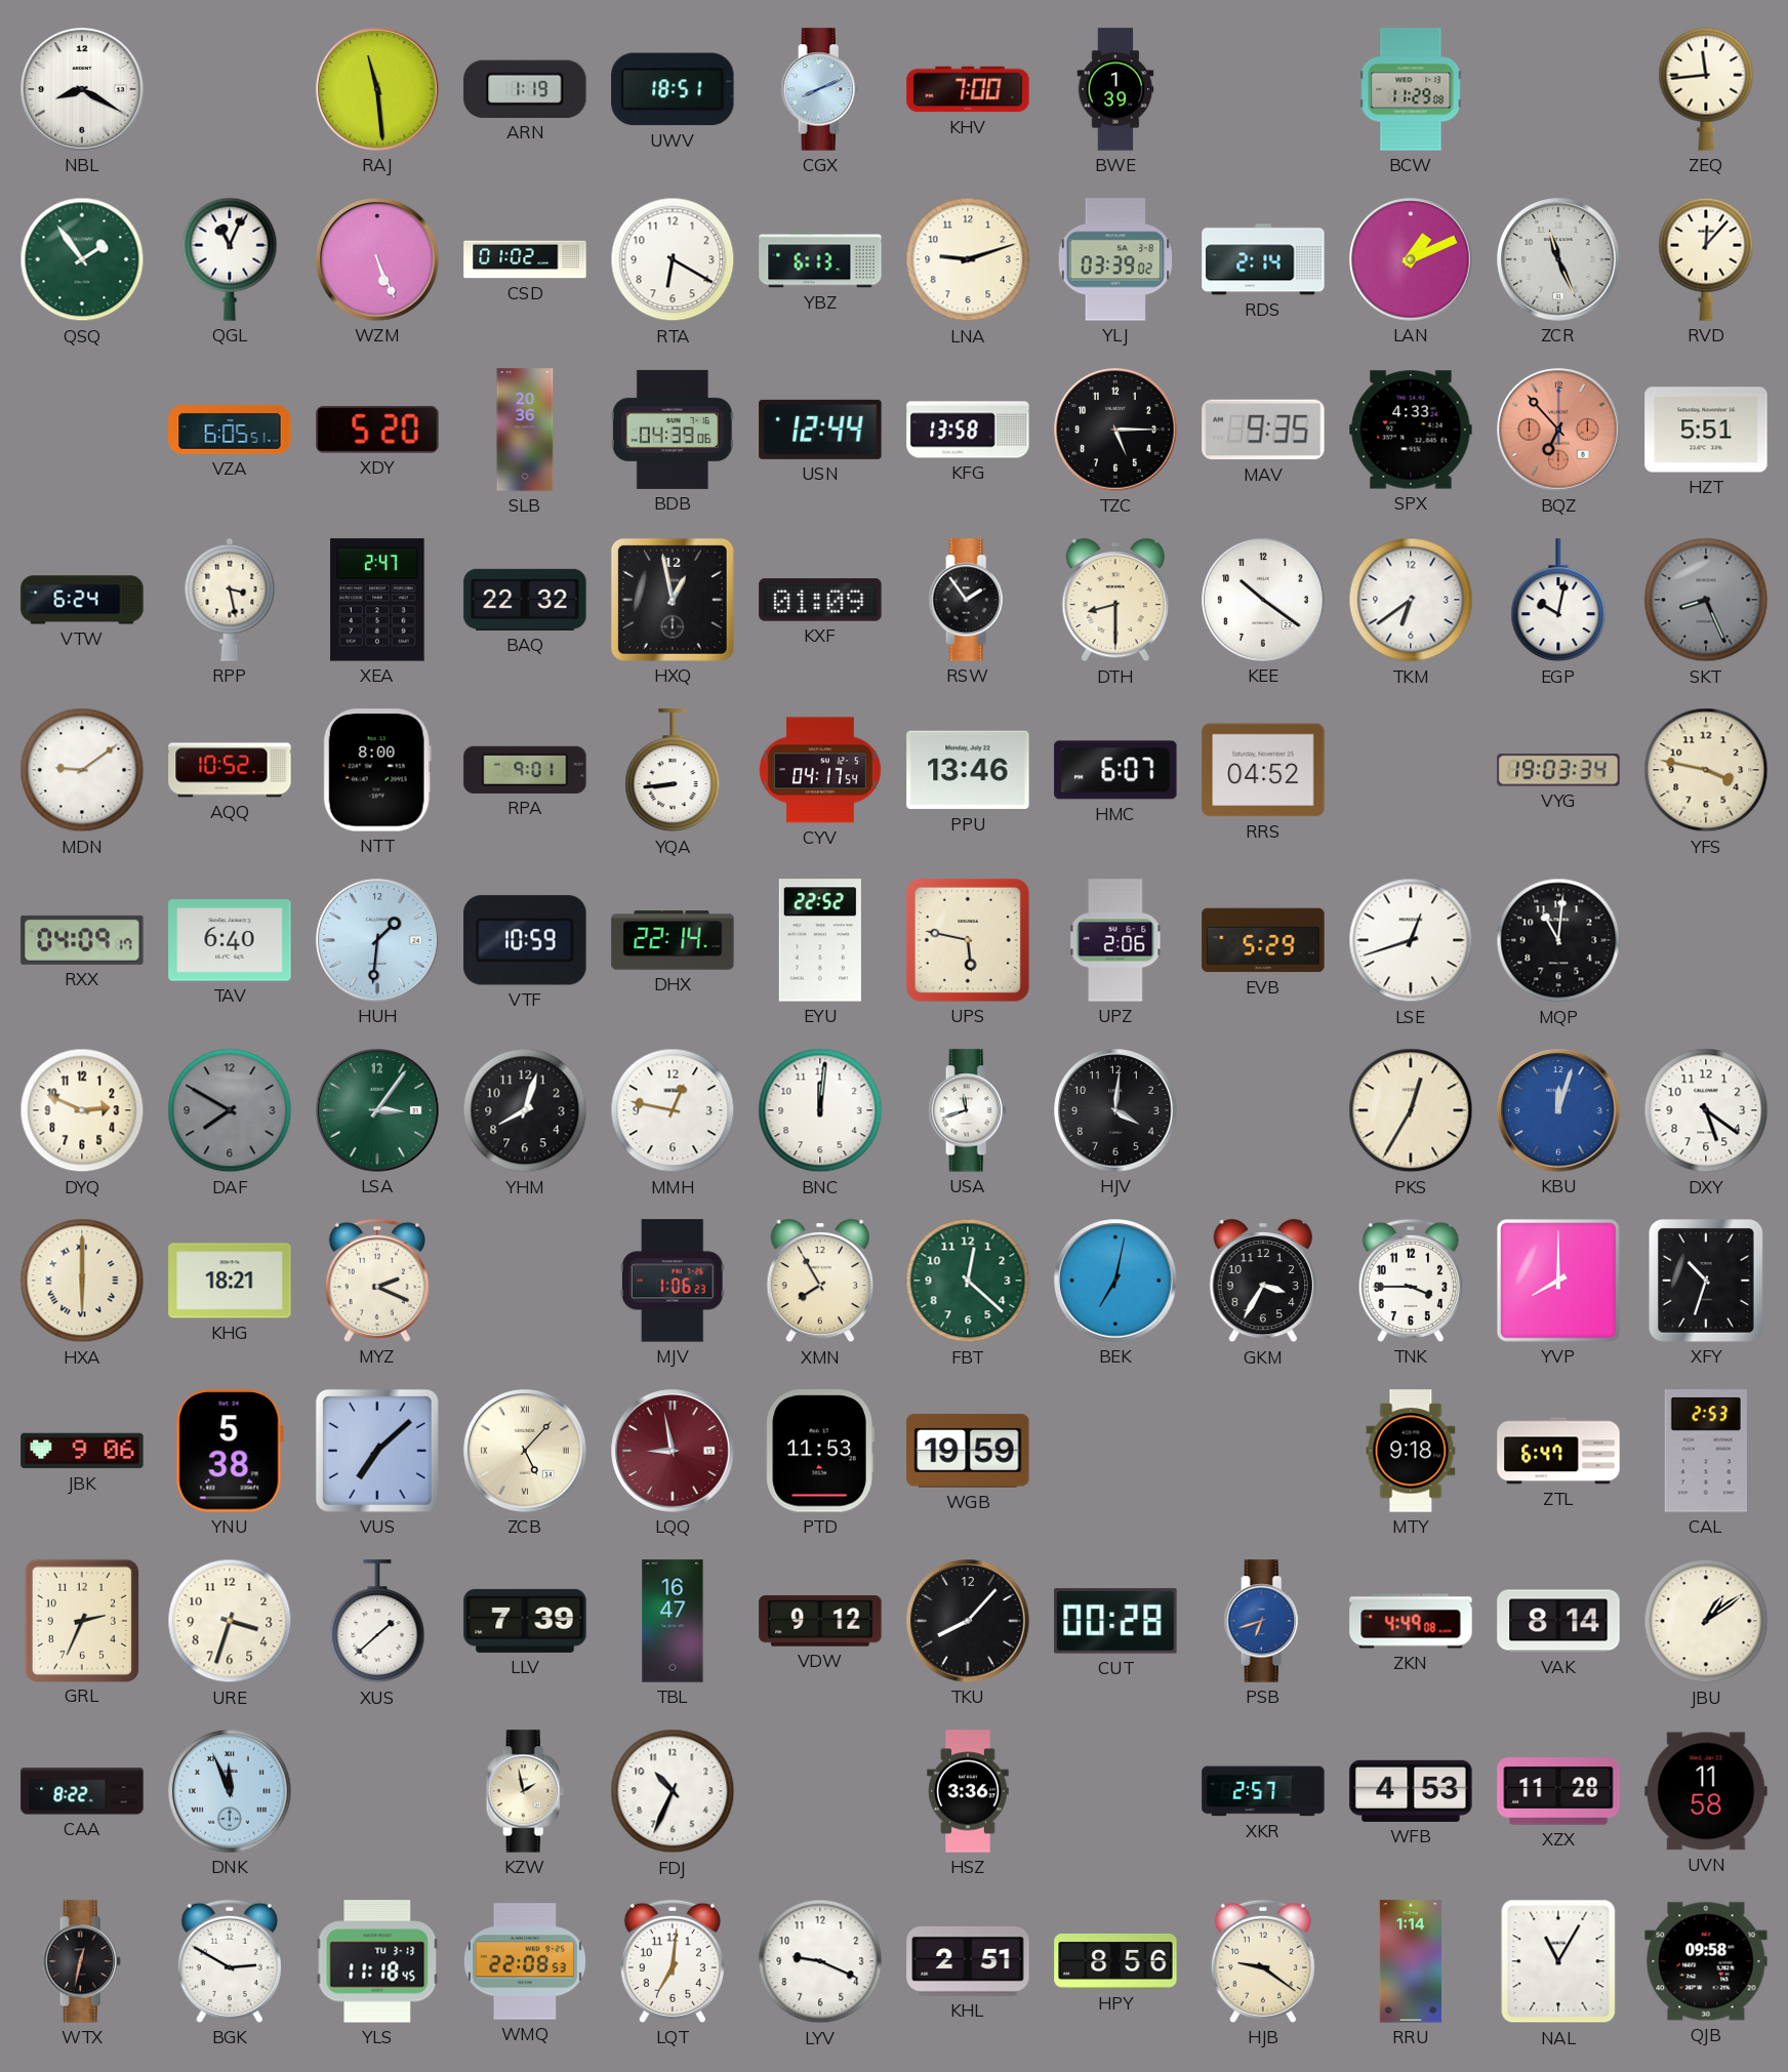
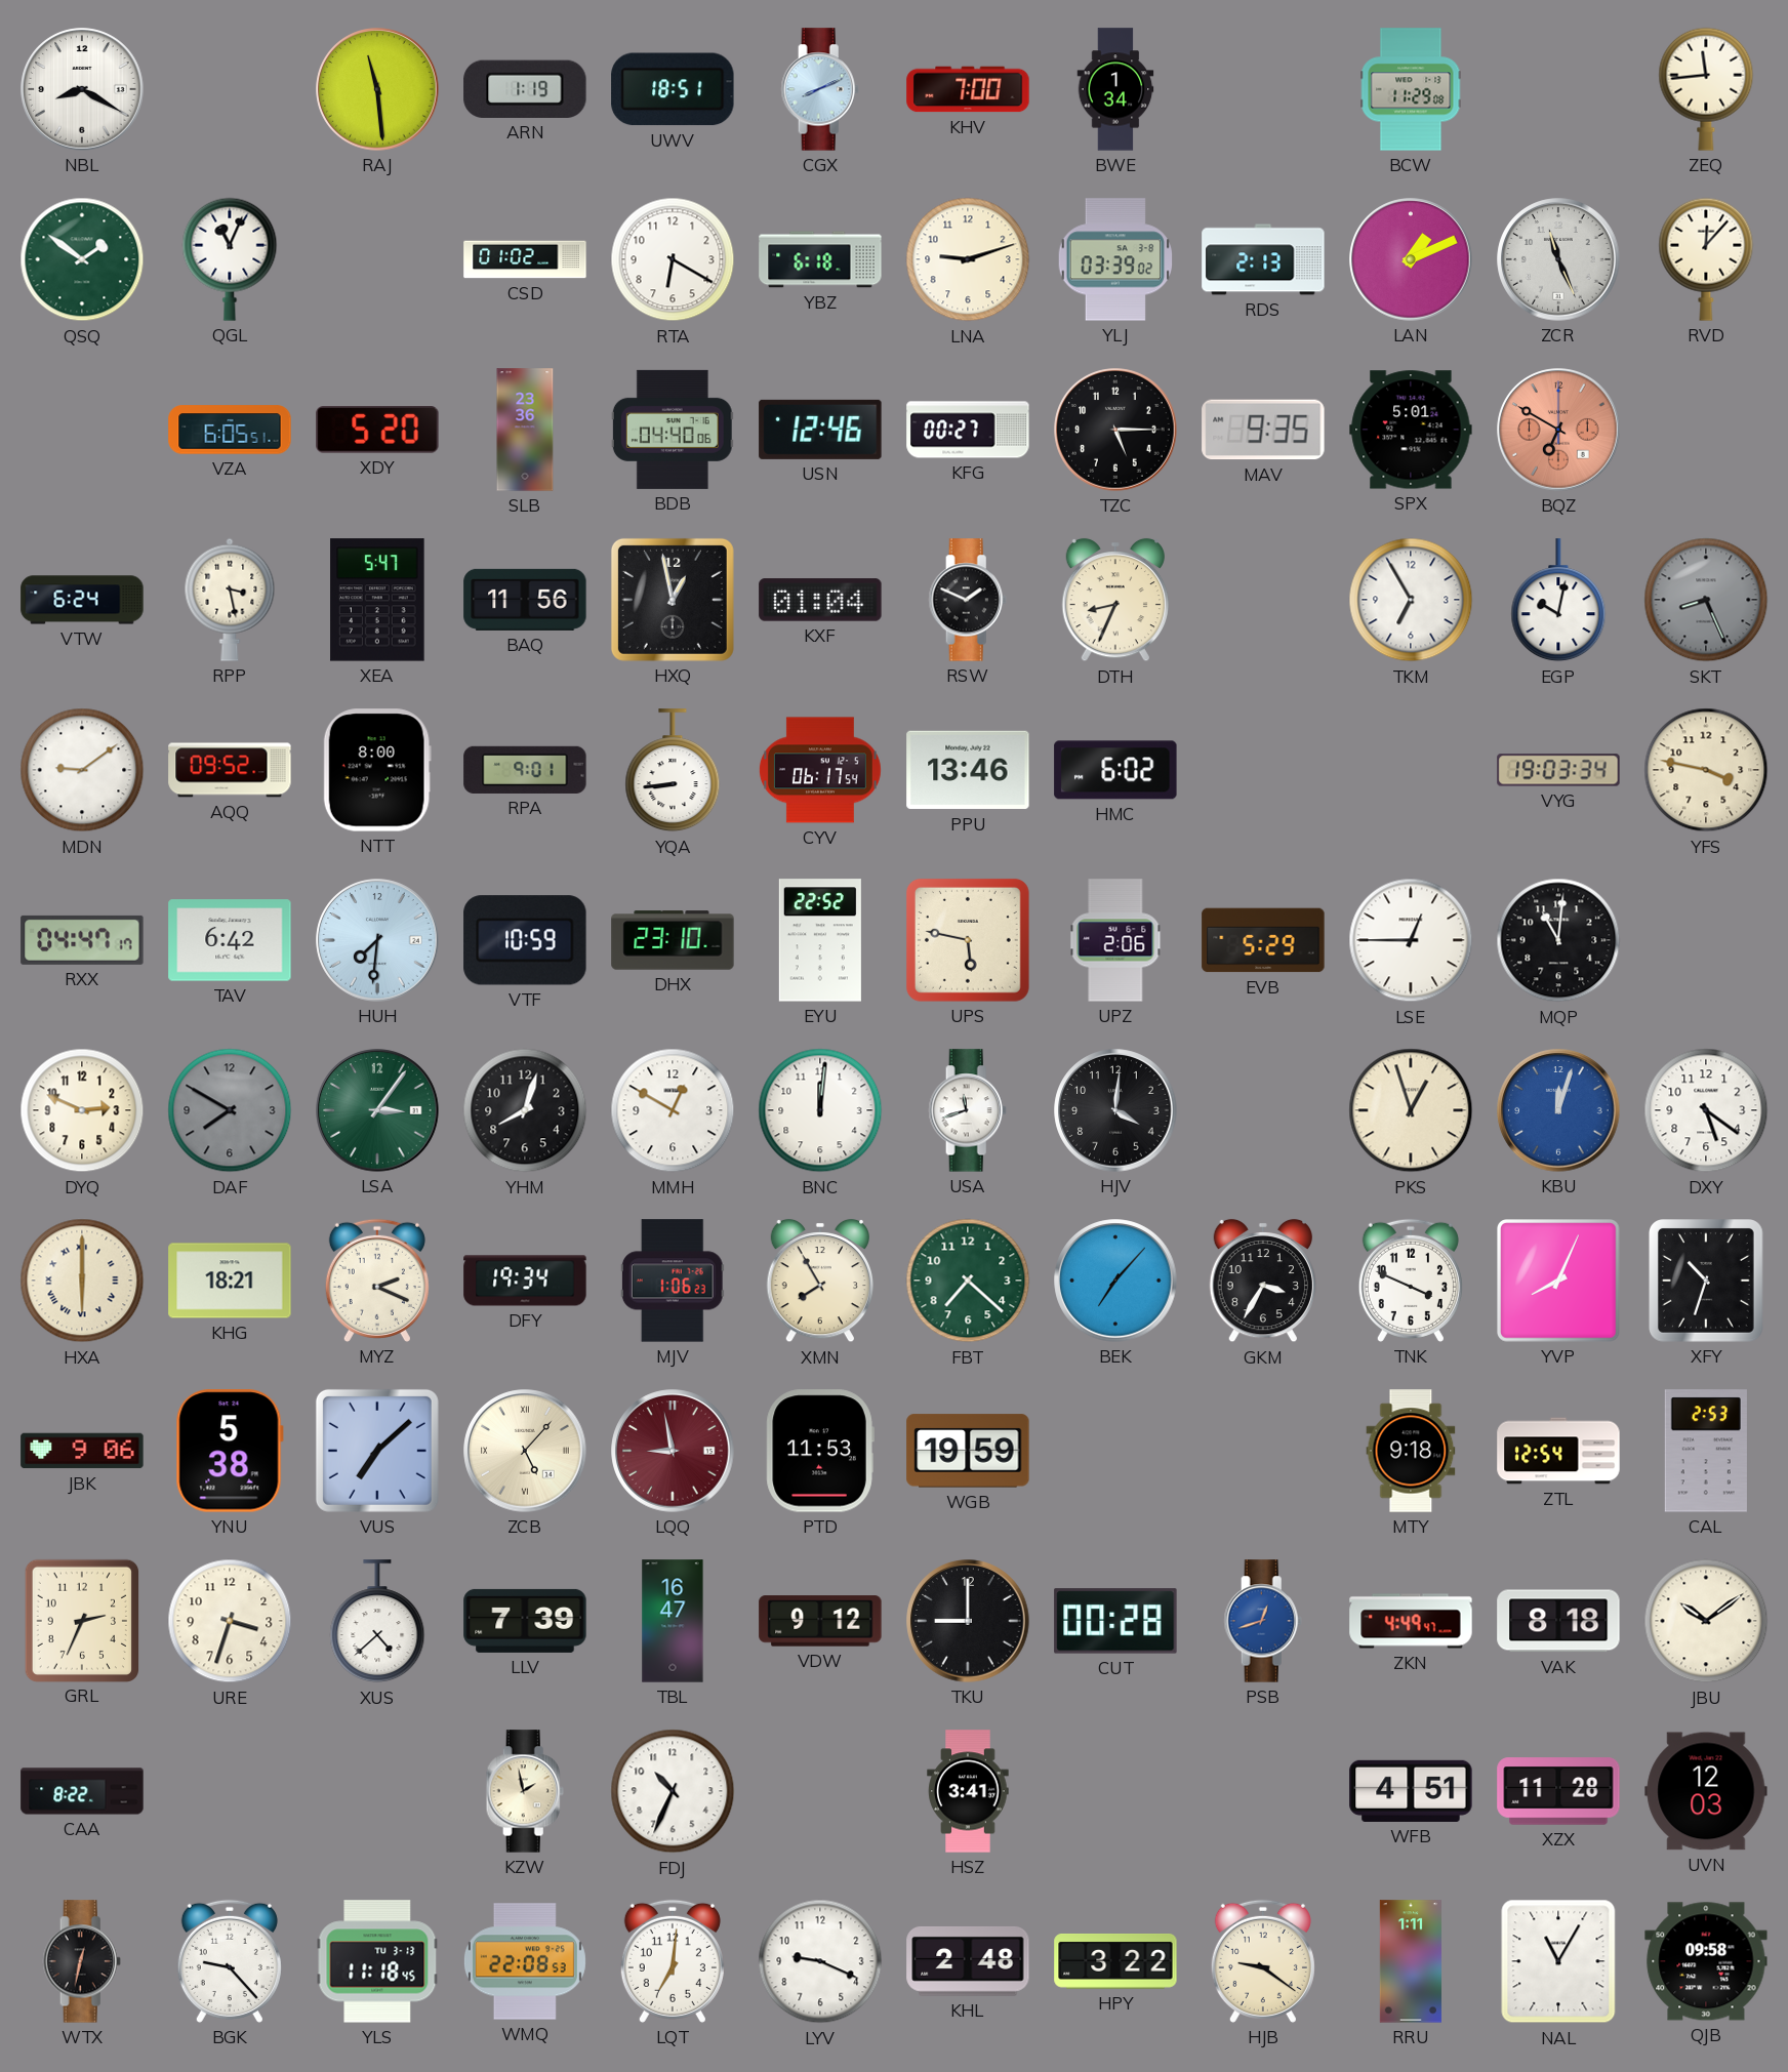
BWE: 1:39 -> 1:34 (1115, 89)
QSQ: 1:54 -> 1:51 (82, 259)
WZM: 5:26 -> none (377, 259)
YBZ: 6:13 -> 6:18 (820, 259)
RDS: 2:14 -> 2:13 (1263, 259)
SLB: 20:36 -> 23:36 (525, 430)
BDB: 04:39 -> 04:40 (673, 430)
USN: 12:44 -> 12:46 (820, 430)
KFG: 13:58 -> 00:27 (968, 430)
SPX: 4:33 -> 5:01 (1411, 430)
BQZ: 6:53 -> 6:50 (1558, 430)
HZT: 5:51 -> none (1706, 430)
XEA: 2:47 -> 5:47 (377, 600)
BAQ: 22:32 -> 11:56 (525, 600)
KXF: 01:09 -> 01:04 (820, 600)
RSW: 1:54 -> 1:49 (968, 600)
DTH: 8:30 -> 8:34 (1114, 600)
KEE: 10:21 -> none (1263, 600)
TKM: 6:39 -> 6:55 (1411, 600)
AQQ: 10:52 -> 09:52 (230, 770)
CYV: 04:17 -> 06:17 (820, 770)
HMC: 6:07 -> 6:02 (1115, 770)
RRS: 04:52 -> none (1263, 770)
RXX: 04:09 -> 04:47 (82, 940)
TAV: 6:40 -> 6:42 (230, 940)
HUH: 1:31 -> 7:31 (377, 940)
DHX: 22:14 -> 23:10 (673, 940)
LSE: 12:42 -> 12:45 (1411, 940)
MMH: 12:47 -> 12:50 (673, 1110)
PKS: 12:35 -> 12:57 (1411, 1110)
DFY: none -> 19:34 (525, 1281)
FBT: 12:22 -> 7:22 (968, 1281)
BEK: 7:02 -> 7:07 (1115, 1281)
TNK: 3:45 -> 3:49 (1411, 1281)
YVP: 8:00 -> 8:04 (1559, 1282)
ZTL: 6:47 -> 12:54 (1558, 1451)
XUS: 1:38 -> 4:38 (377, 1622)
TKU: 8:07 -> 9:00 (968, 1621)
PSB: 6:42 -> 12:42 (1263, 1621)
ZKN: 4:49:08 -> 4:49:47 (1411, 1621)
VAK: 8:14 -> 8:18 (1558, 1621)
JBU: 1:09 -> 10:09 (1706, 1621)
DNK: 11:56 -> none (230, 1791)
HSZ: 3:36 -> 3:41 (968, 1791)
XKR: 2:57 -> none (1263, 1791)
WFB: 4:53 -> 4:51 (1411, 1791)
UVN: 11:58 -> 12:03 (1706, 1791)
BGK: 2:50 -> 9:23 (230, 1961)
KHL: 2:51 -> 2:48 (968, 1961)
HPY: 8:56 -> 3:22 (1115, 1961)
RRU: 1:14 -> 1:11 (1411, 1961)
